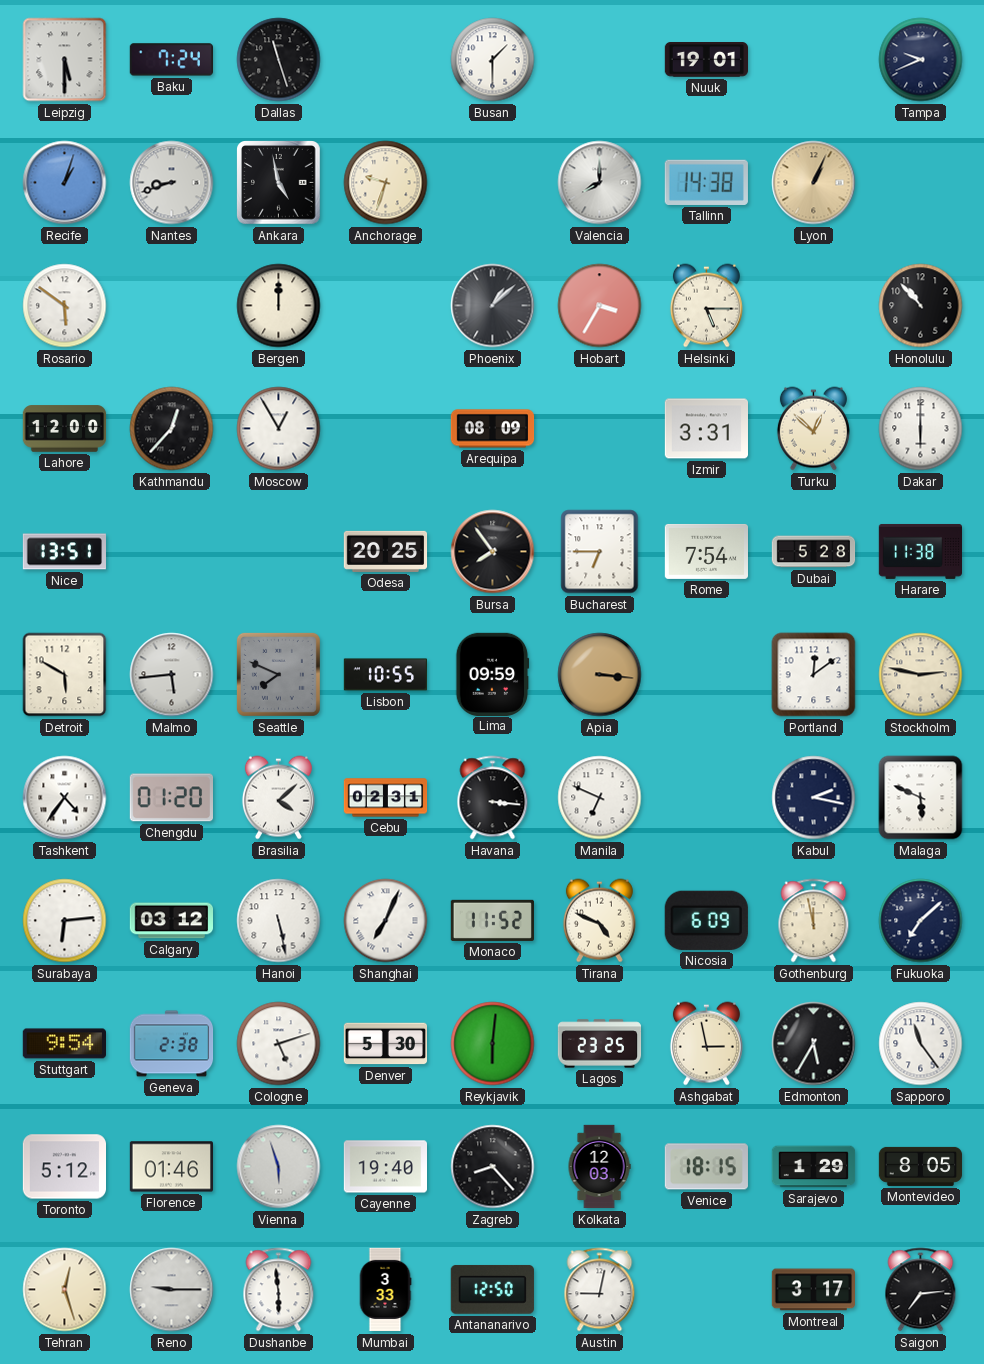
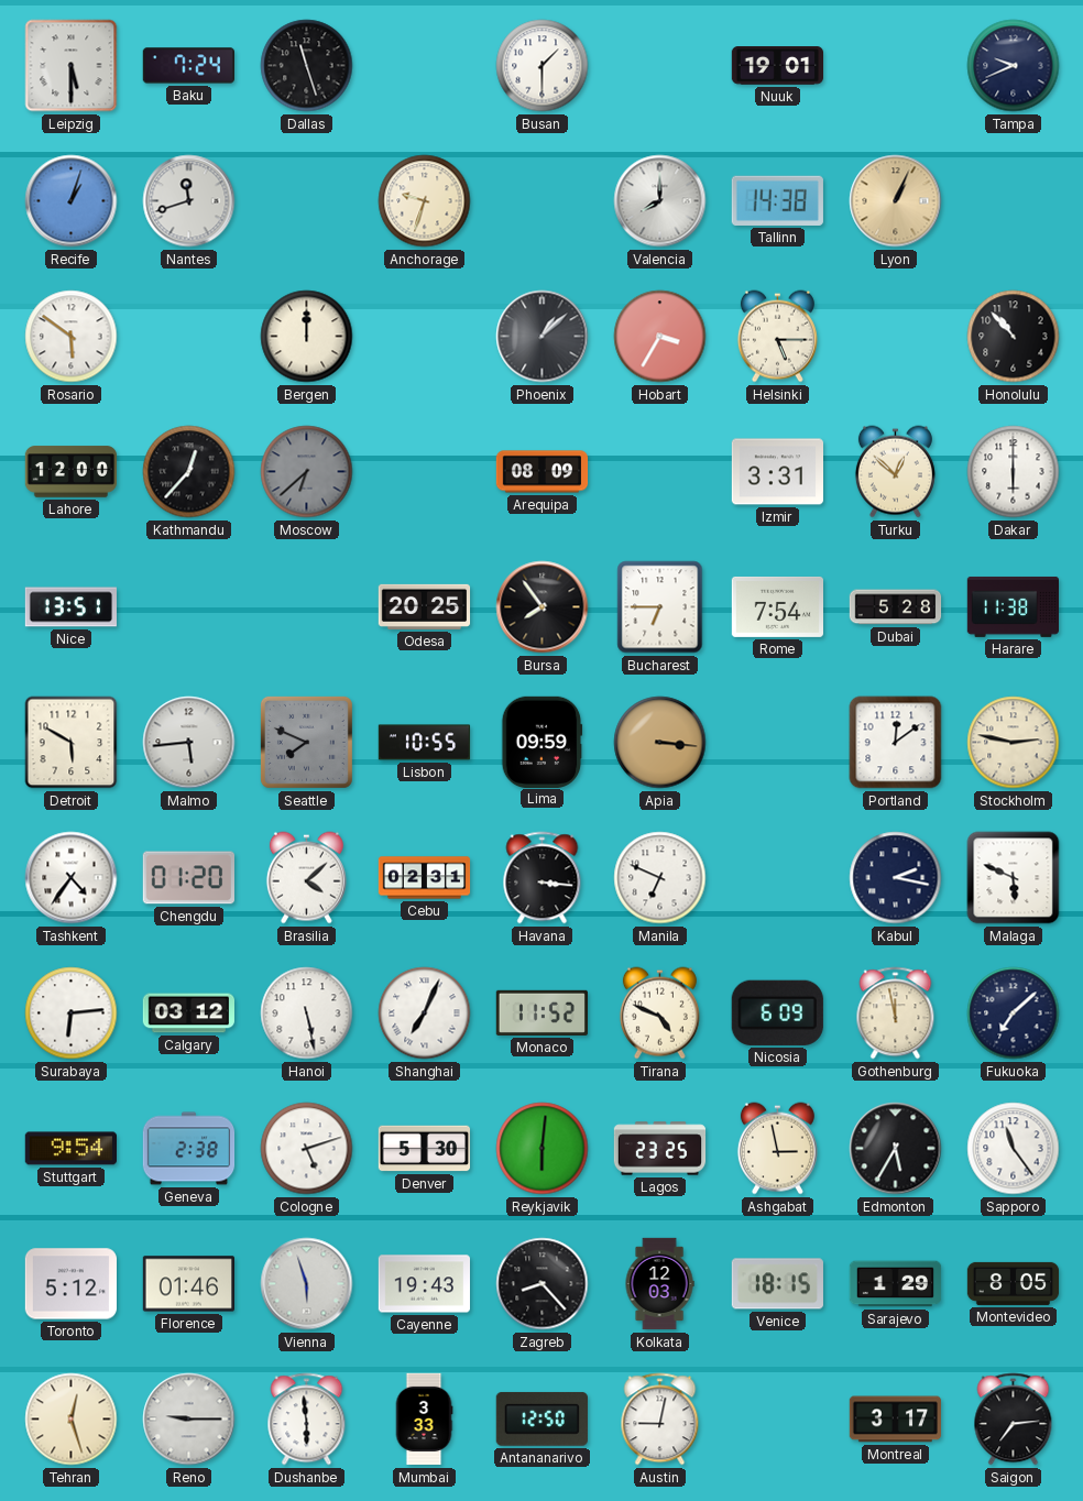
Nantes: 8:42 -> 11:42 (189, 201)
Ankara: 4:58 -> none (279, 183)
Moscow: 12:55 -> 6:38 (307, 472)
Moscow dial: white -> grey (307, 472)
Cayenne: 19:40 -> 19:43 (424, 1284)
